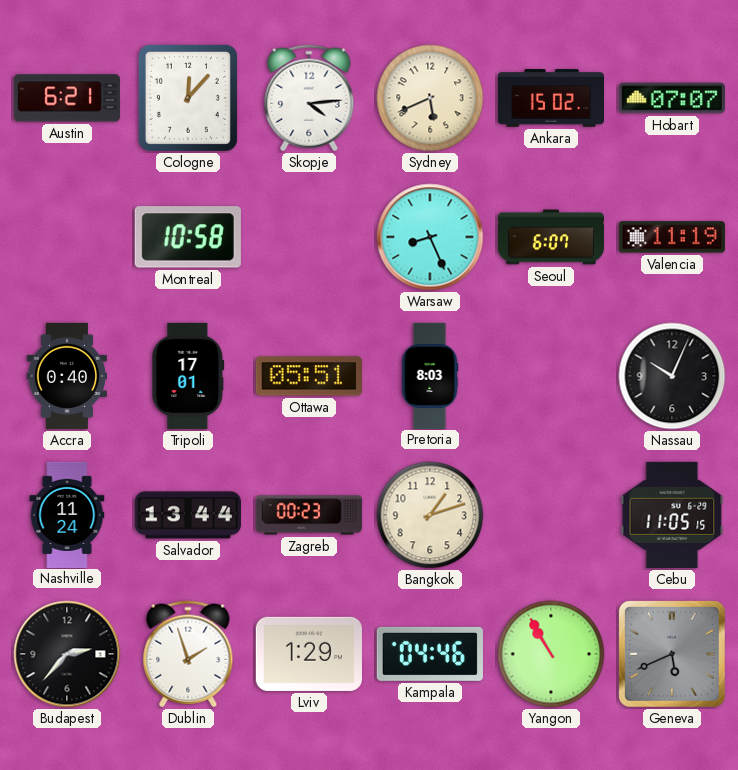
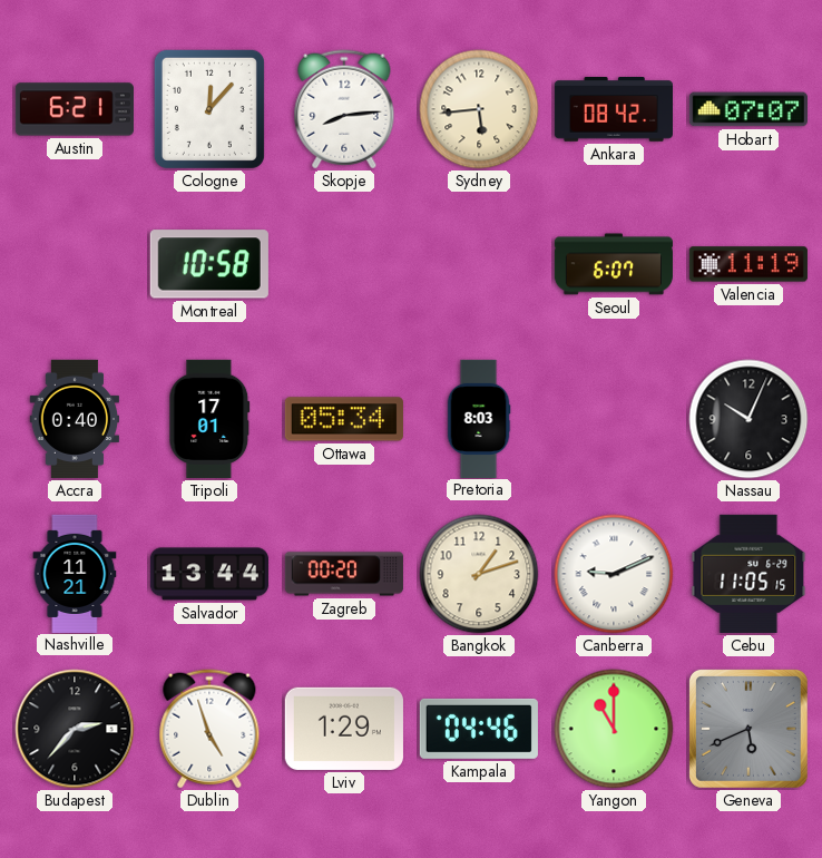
Skopje: 4:14 -> 8:14 (344, 109)
Sydney: 5:41 -> 5:44 (479, 109)
Ankara: 15:02 -> 08:42 (613, 110)
Warsaw: 8:26 -> none (430, 237)
Ottawa: 05:51 -> 05:34 (344, 419)
Nashville: 11:24 -> 11:21 (75, 573)
Zagreb: 00:23 -> 00:20 (344, 574)
Canberra: none -> 9:11 (614, 574)
Dublin: 1:57 -> 4:57 (209, 729)
Yangon: 10:55 -> 11:00 (614, 729)
